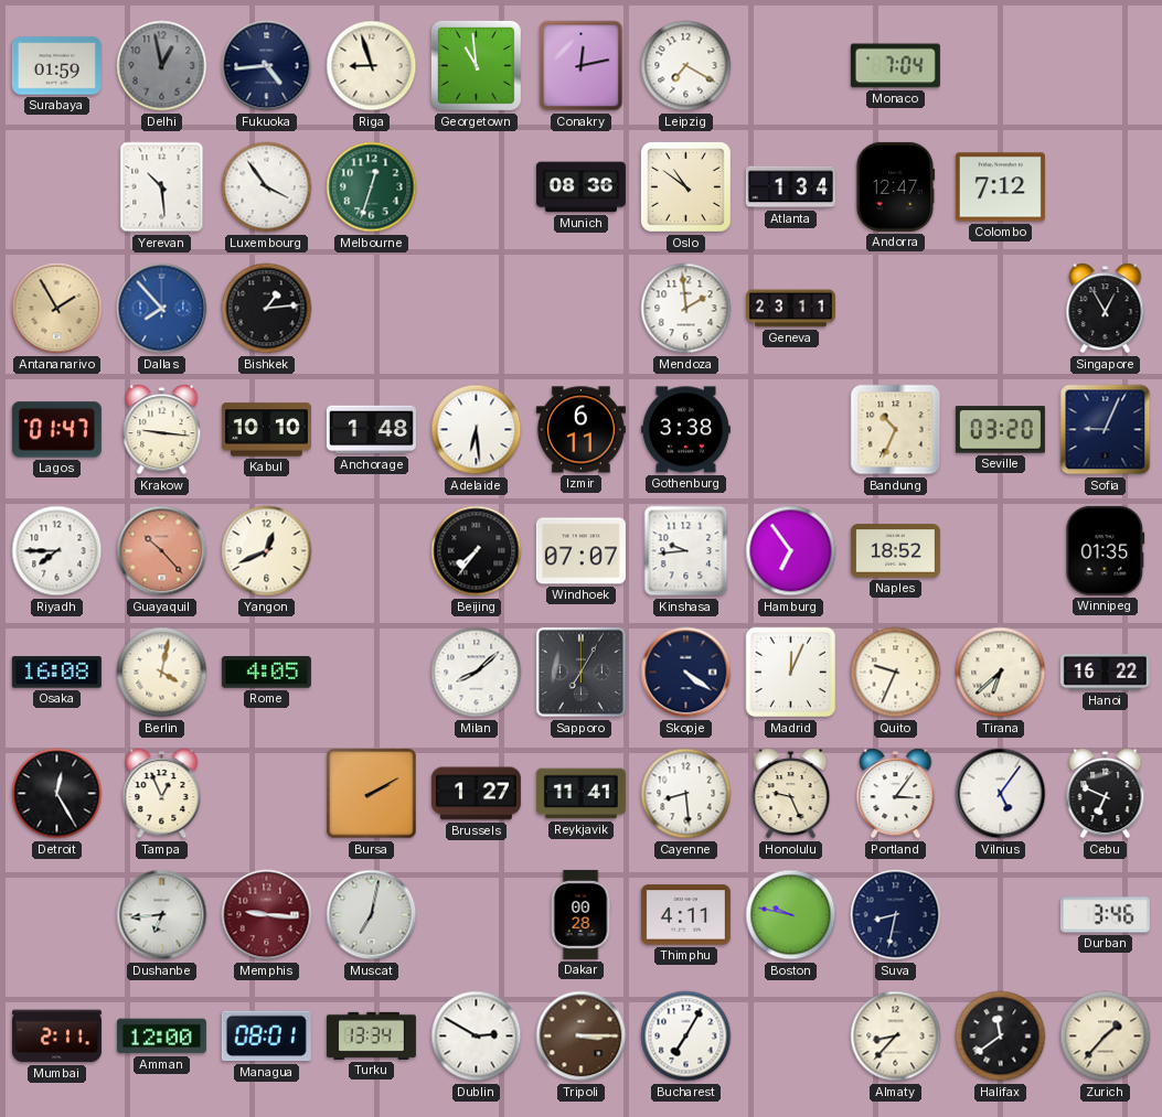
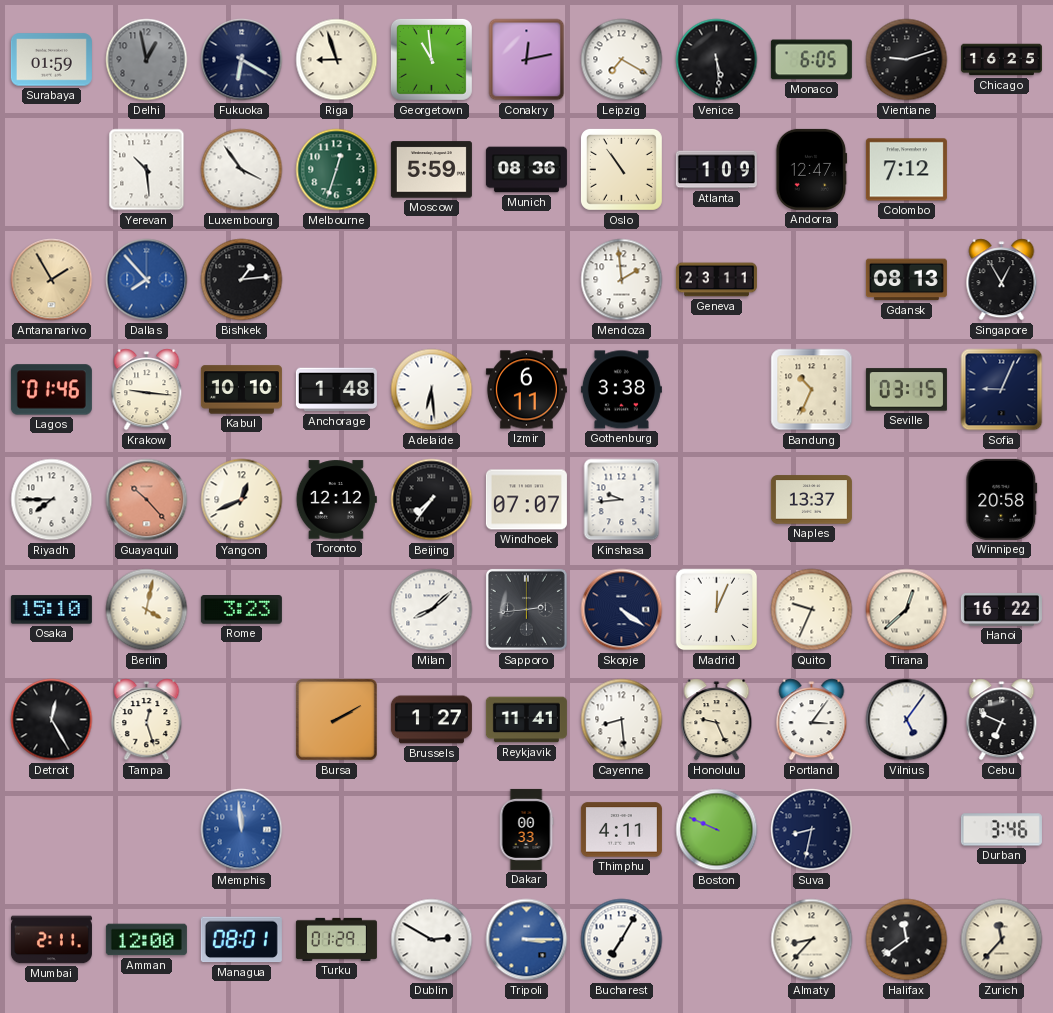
Fukuoka: 4:44 -> 6:20 (242, 60)
Venice: none -> 5:29 (717, 60)
Monaco: 7:04 -> 6:05 (811, 60)
Vientiane: none -> 9:12 (907, 60)
Chicago: none -> 16:25 (1001, 60)
Moscow: none -> 5:59 (431, 170)
Oslo: 10:51 -> 10:54 (621, 169)
Atlanta: 1:34 -> 1:09 (716, 170)
Gdansk: none -> 08:13 (906, 280)
Lagos: 01:47 -> 01:46 (51, 390)
Seville: 03:20 -> 03:15 (906, 390)
Toronto: none -> 12:12 (336, 500)
Hamburg: 6:54 -> none (791, 551)
Naples: 18:52 -> 13:37 (811, 500)
Winnipeg: 01:35 -> 20:58 (1002, 499)
Osaka: 16:08 -> 15:10 (51, 610)
Rome: 4:05 -> 3:23 (241, 610)
Sapporo: 7:05 -> 2:44 (526, 609)
Tirana: 6:38 -> 12:38 (907, 610)
Tampa: 12:56 -> 12:27 (147, 720)
Dushanbe: 6:44 -> none (162, 915)
Memphis: 9:16 -> 11:59 (242, 830)
Memphis dial: burgundy -> blue (242, 830)
Muscat: 7:02 -> none (372, 915)
Dakar: 00:28 -> 00:33 (526, 829)
Boston: 9:47 -> 9:49 (717, 830)
Turku: 13:34 -> 01:29 (336, 939)
Tripoli dial: brown -> blue (527, 940)
Zurich: 1:37 -> 11:37 (1002, 940)
